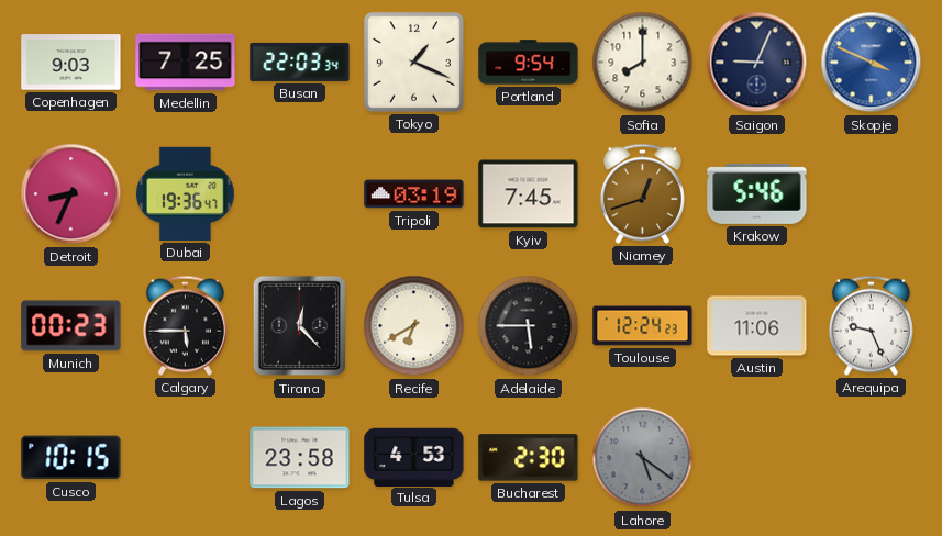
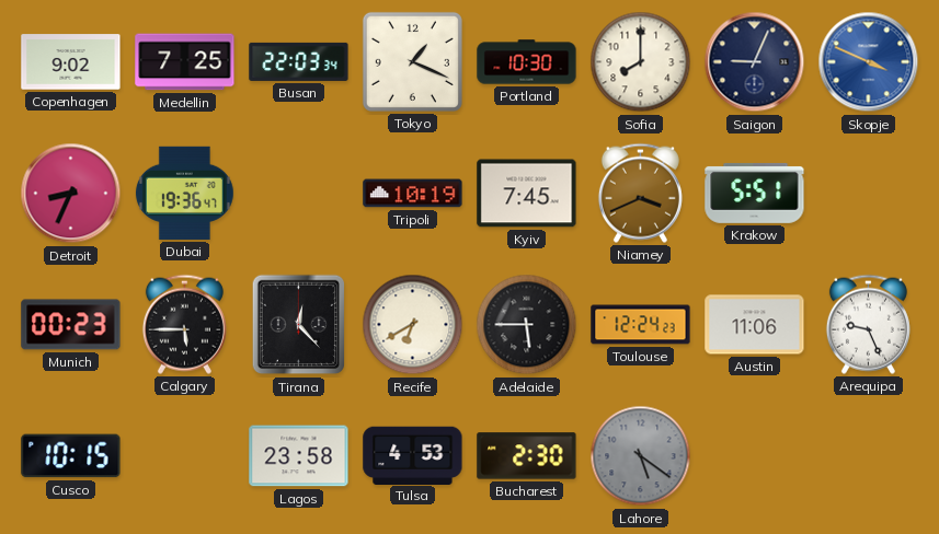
Copenhagen: 9:03 -> 9:02 (71, 62)
Portland: 9:54 -> 10:30 (527, 62)
Tripoli: 03:19 -> 10:19 (413, 194)
Niamey: 12:42 -> 3:41 (640, 193)
Krakow: 5:46 -> 5:51 (755, 193)
